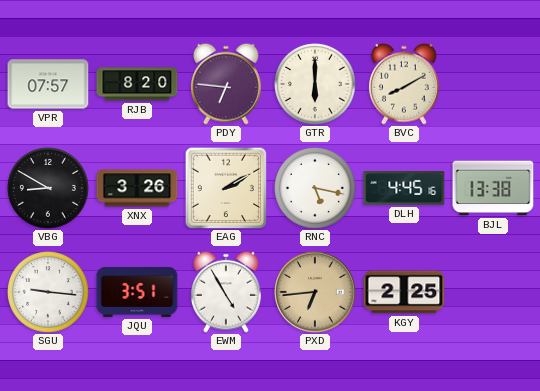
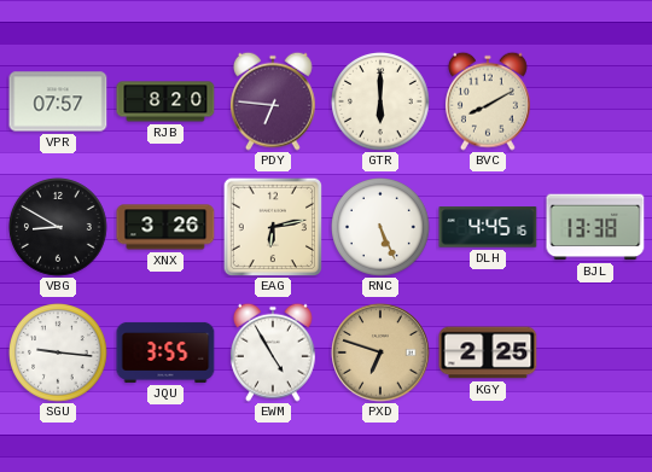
EAG: 2:10 -> 6:13 (272, 226)
RNC: 5:17 -> 5:26 (382, 228)
JQU: 3:51 -> 3:55 (165, 352)
PXD: 6:44 -> 6:48 (380, 352)
